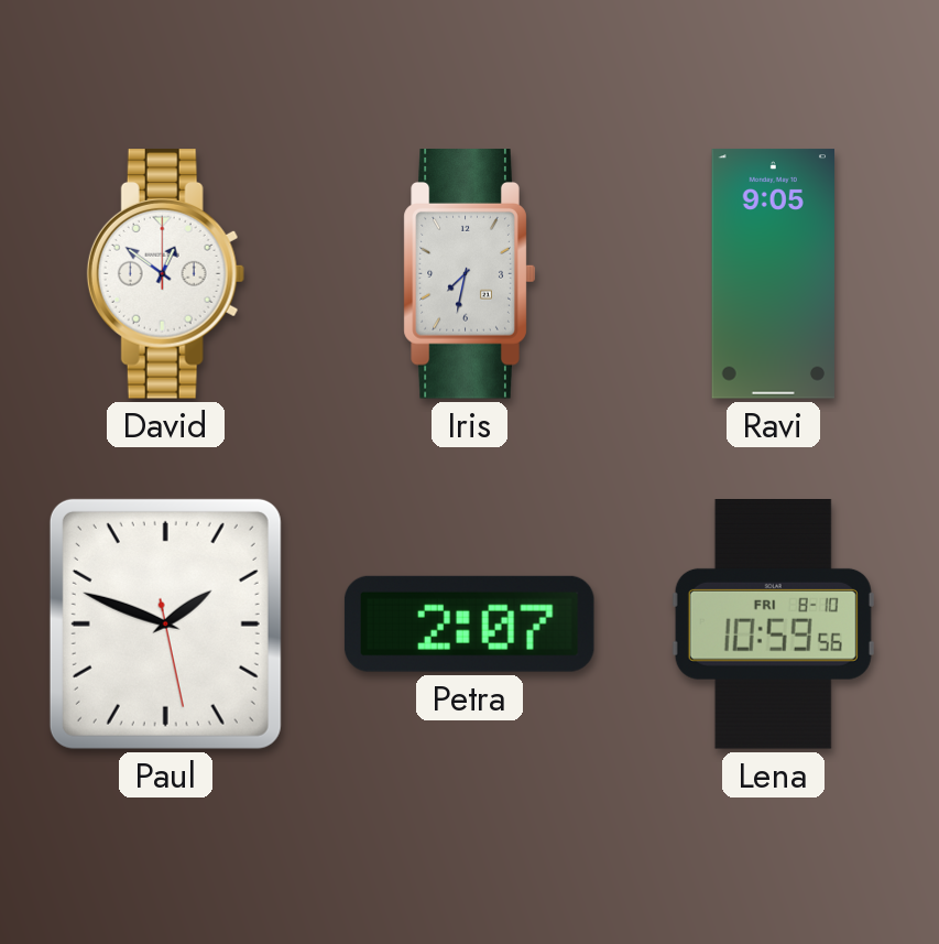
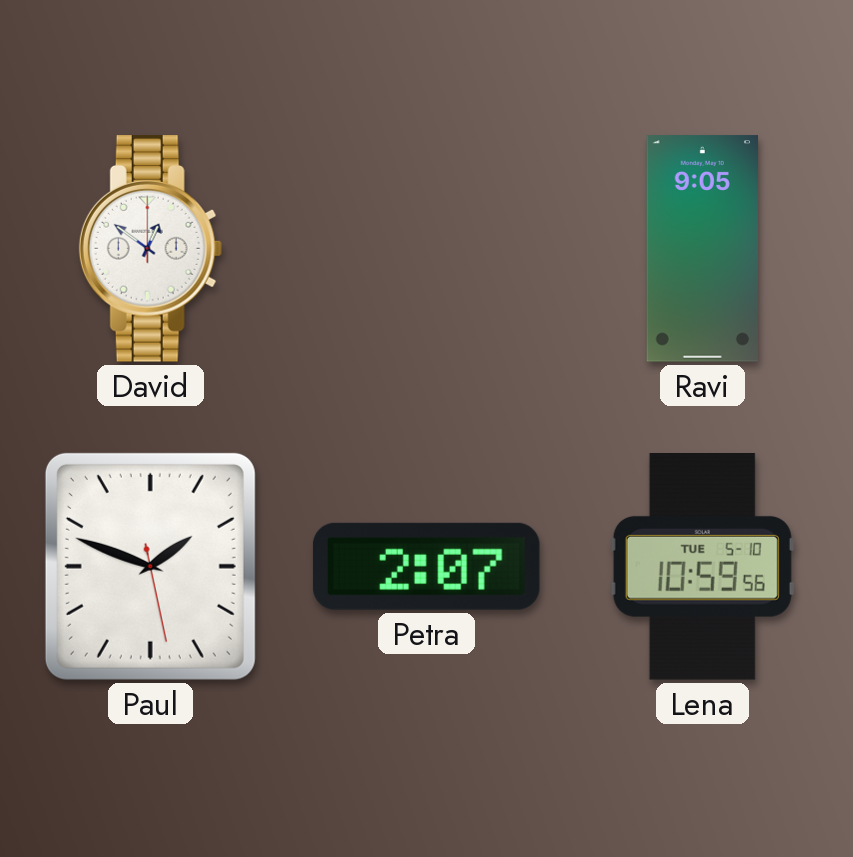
Iris: 7:32 -> none (469, 274)
Lena date: FRI 8-10 -> TUE 5-10 (702, 567)
